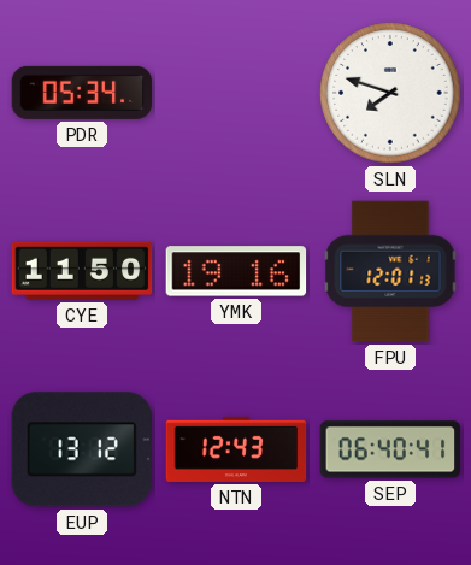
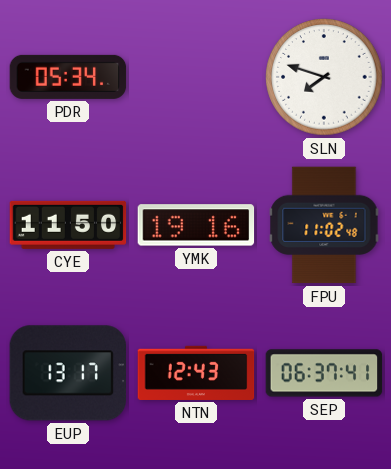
FPU: 12:01 -> 11:02 (324, 225)
EUP: 13:12 -> 13:17 (67, 373)
SEP: 06:40 -> 06:37 (324, 373)
